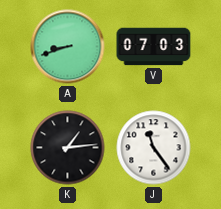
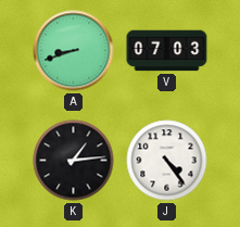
J: 11:24 -> 4:24 (167, 161)
